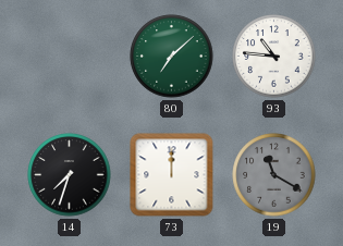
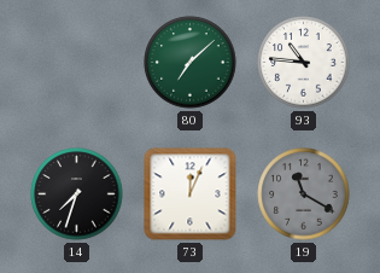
73: 12:00 -> 12:04 (191, 194)
